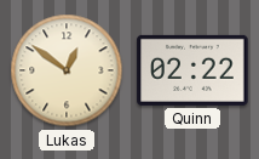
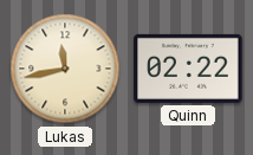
Lukas: 12:51 -> 11:43 (65, 69)
